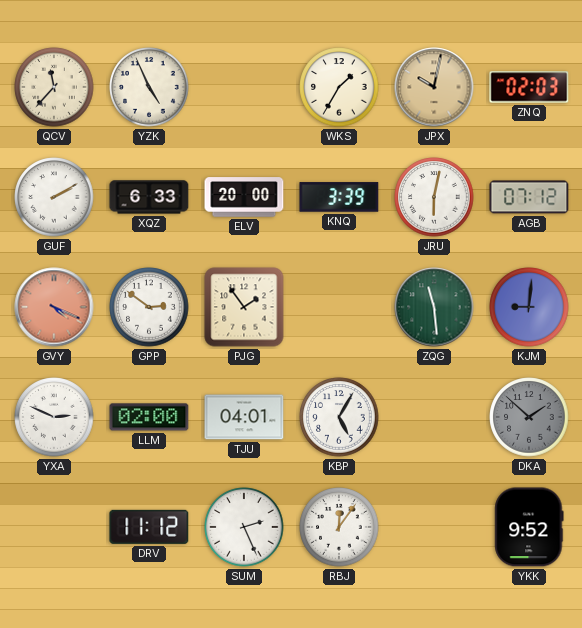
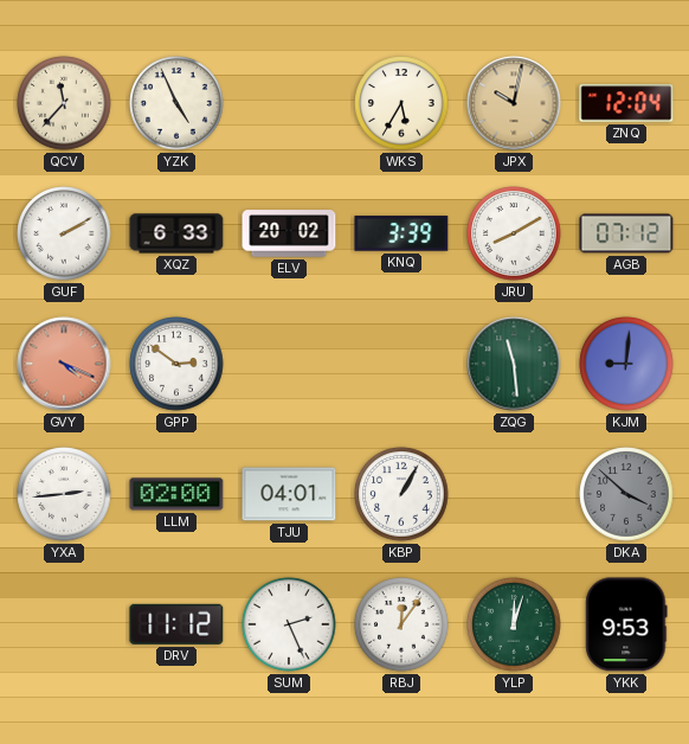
WKS: 1:35 -> 5:35 (401, 103)
ZNQ: 02:03 -> 12:04 (626, 103)
ELV: 20:00 -> 20:02 (289, 233)
JRU: 6:02 -> 8:10 (514, 233)
PJG: 1:54 -> none (244, 307)
YXA: 2:49 -> 2:44 (64, 494)
KBP: 5:05 -> 1:05 (401, 494)
DKA: 1:52 -> 3:52 (626, 494)
YLP: none -> 12:03 (514, 624)
YKK: 9:52 -> 9:53 (626, 624)
